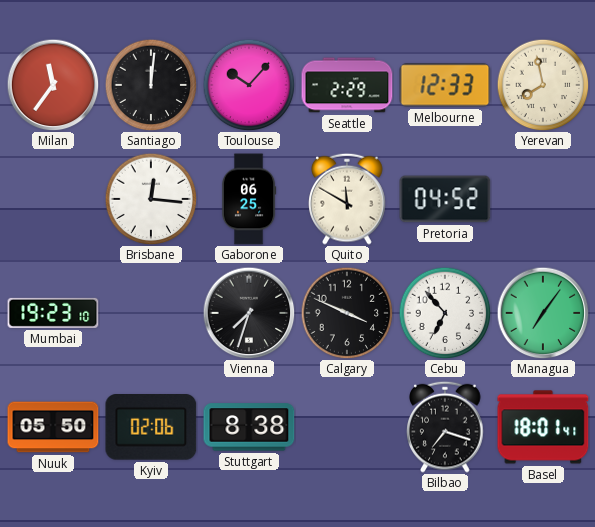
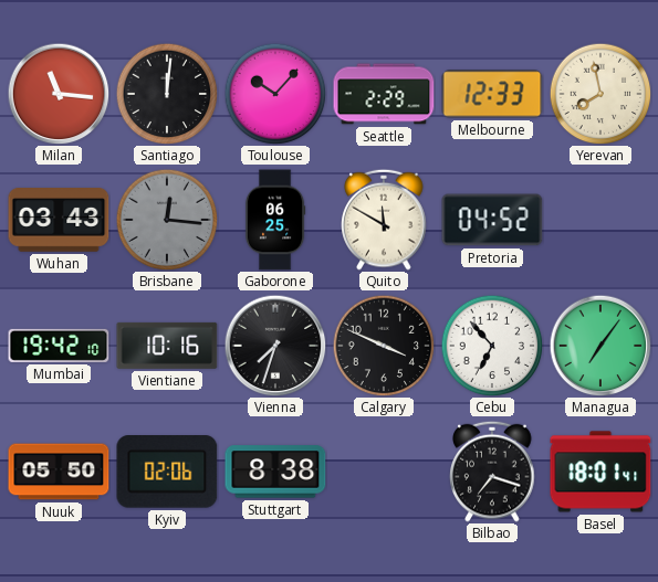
Milan: 11:36 -> 11:16 (59, 94)
Wuhan: none -> 03:43 (59, 220)
Brisbane dial: white -> grey (167, 220)
Mumbai: 19:23 -> 19:42 (59, 346)
Vientiane: none -> 10:16 (167, 346)
